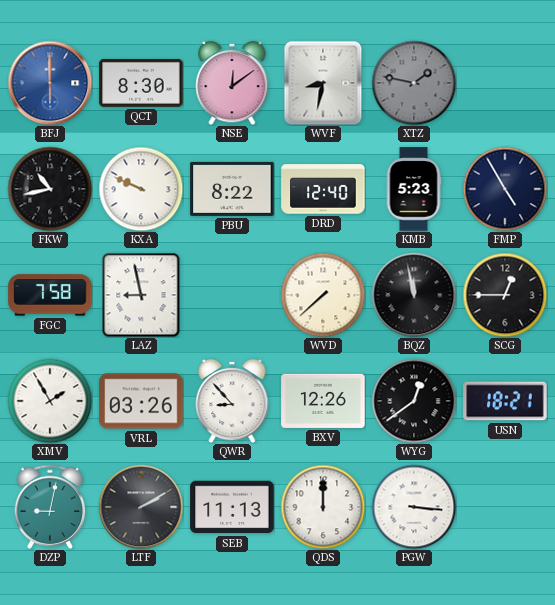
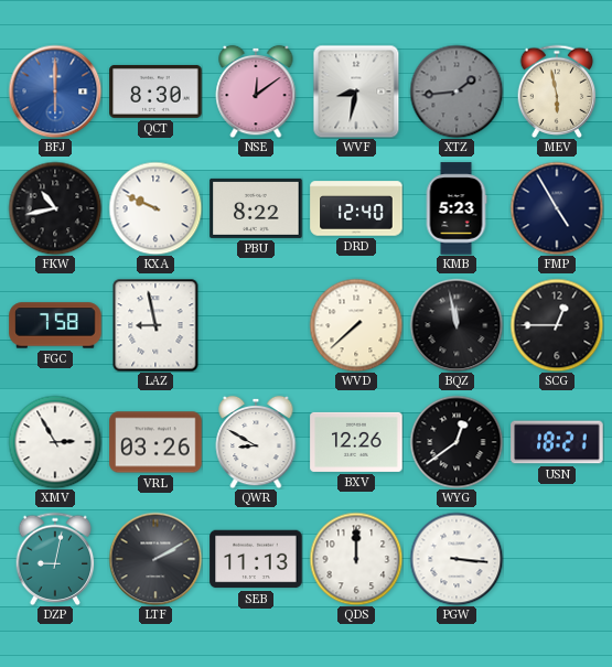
XTZ: 1:47 -> 1:44 (457, 92)
MEV: none -> 5:58 (557, 92)
XMV: 1:55 -> 2:55 (55, 442)
QWR: 8:53 -> 8:50 (256, 442)
